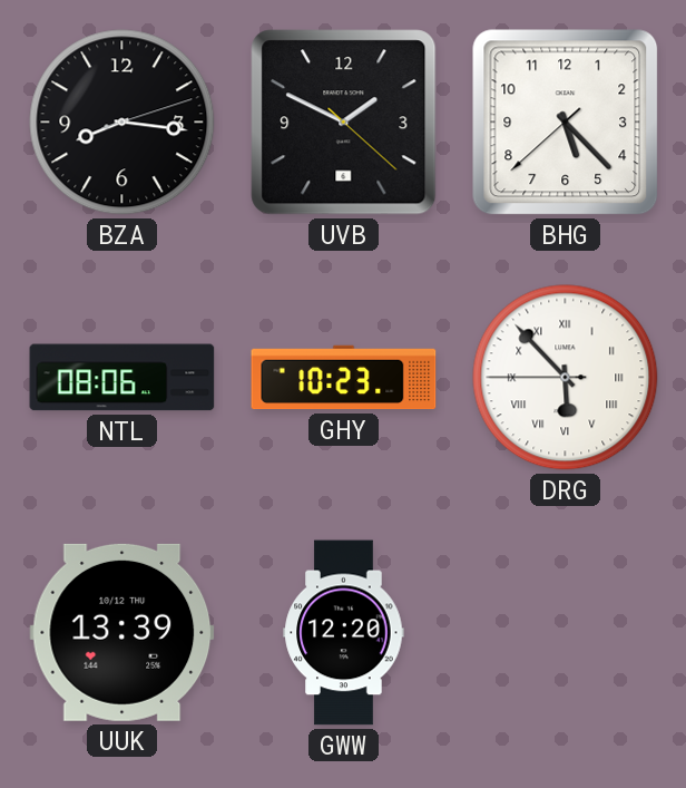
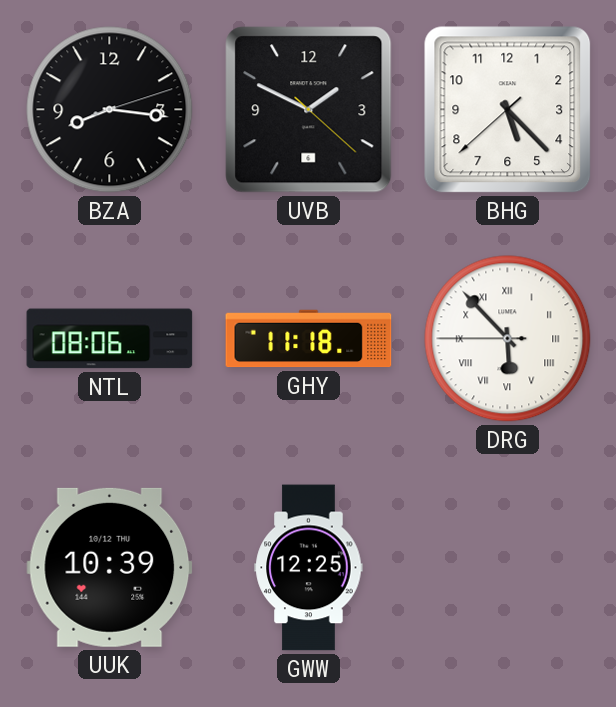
GHY: 10:23 -> 11:18 (309, 339)
UUK: 13:39 -> 10:39 (110, 567)
GWW: 12:20 -> 12:25 (309, 568)
